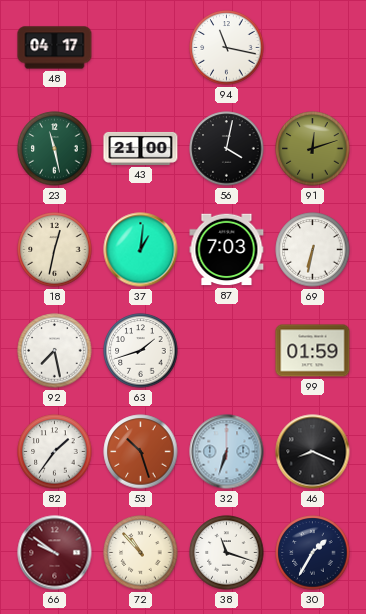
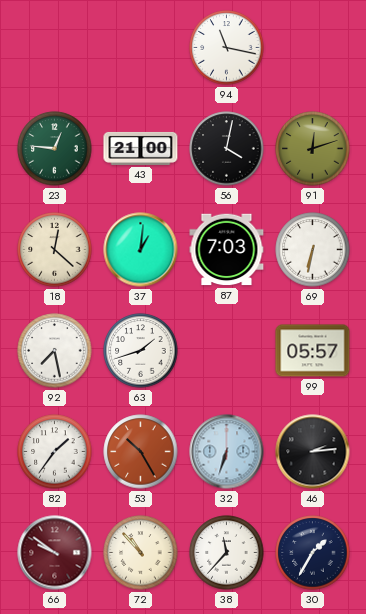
48: 04:17 -> none (55, 48)
23: 11:28 -> 12:46 (55, 149)
18: 12:32 -> 12:22 (55, 250)
99: 01:59 -> 05:57 (313, 351)
53: 10:27 -> 10:25 (141, 452)
46: 8:19 -> 2:14 (313, 452)
38: 11:18 -> 11:37 (227, 553)
